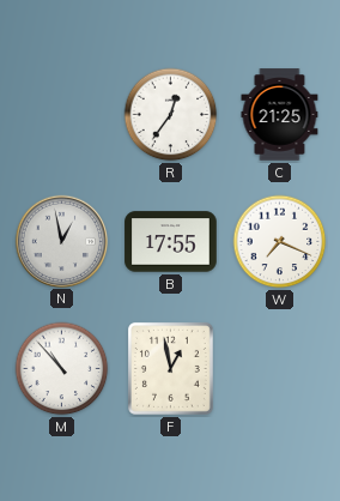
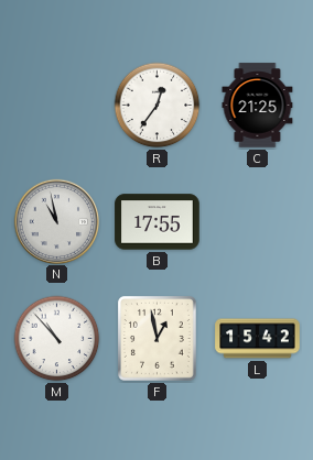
N: 12:58 -> 10:58 (56, 221)
W: 7:19 -> none (280, 242)
L: none -> 15:42 (258, 339)
